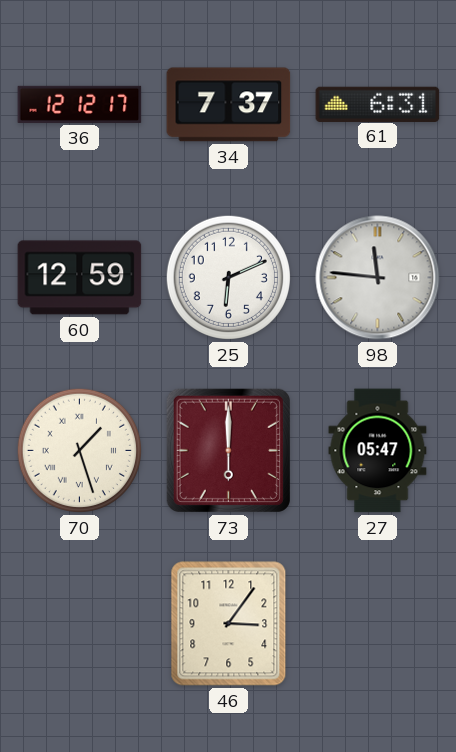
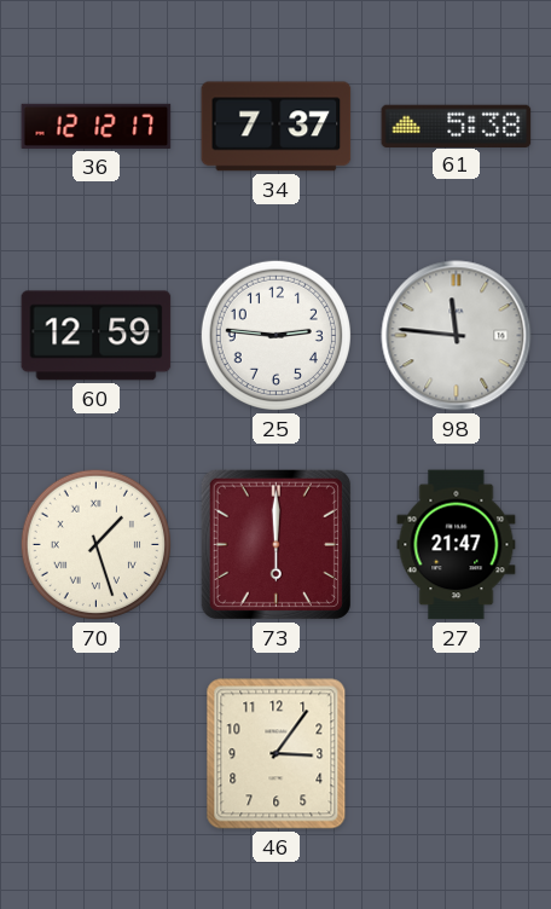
61: 6:31 -> 5:38 (457, 126)
25: 6:11 -> 2:46 (275, 335)
27: 05:47 -> 21:47 (457, 545)
